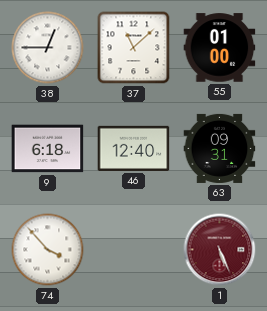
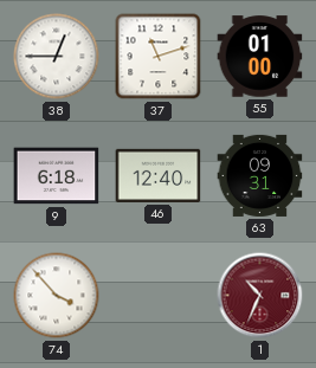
37: 11:08 -> 11:12 (159, 57)
1: 5:26 -> 10:34 (260, 296)
